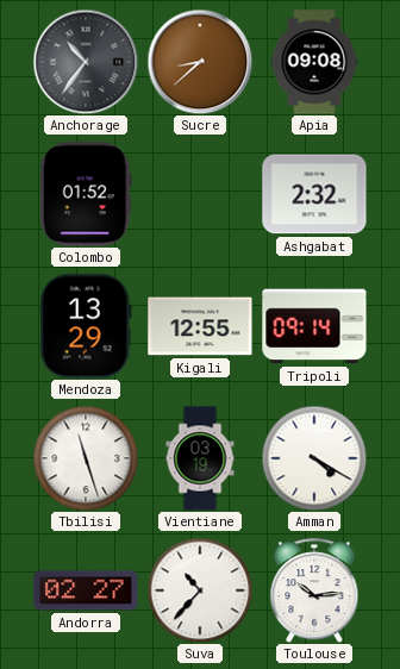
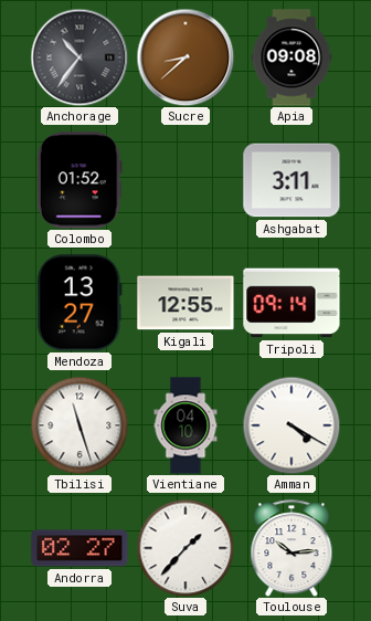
Ashgabat: 2:32 -> 3:11 (291, 180)
Mendoza: 13:29 -> 13:27 (79, 303)
Vientiane: 03:19 -> 04:10 (185, 425)
Suva: 10:37 -> 1:37 (185, 548)
